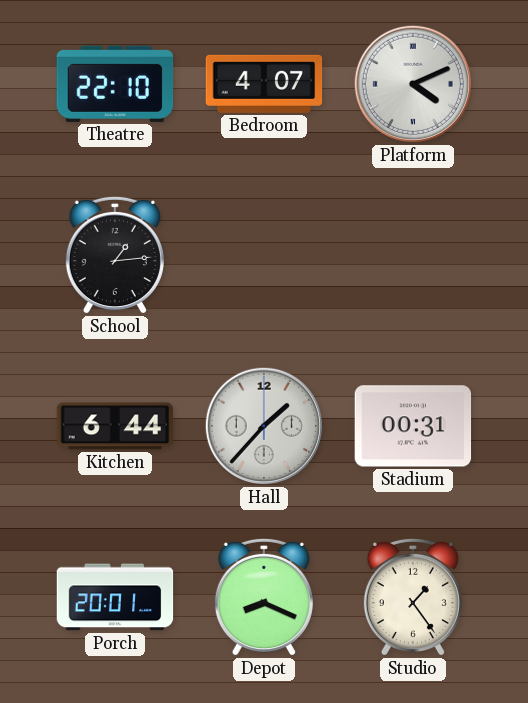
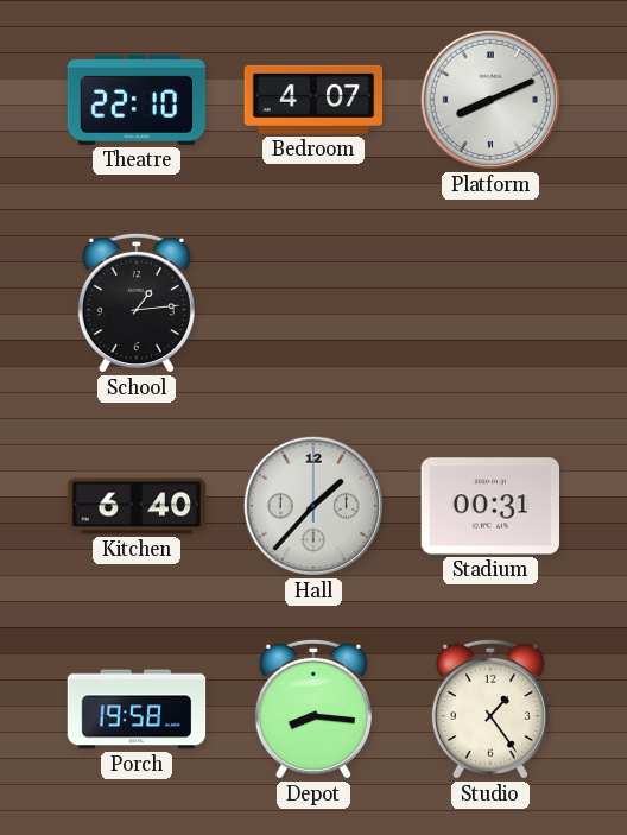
Platform: 4:11 -> 8:11 (490, 100)
Kitchen: 6:44 -> 6:40 (137, 506)
Porch: 20:01 -> 19:58 (137, 709)
Depot: 8:19 -> 8:16 (313, 709)
